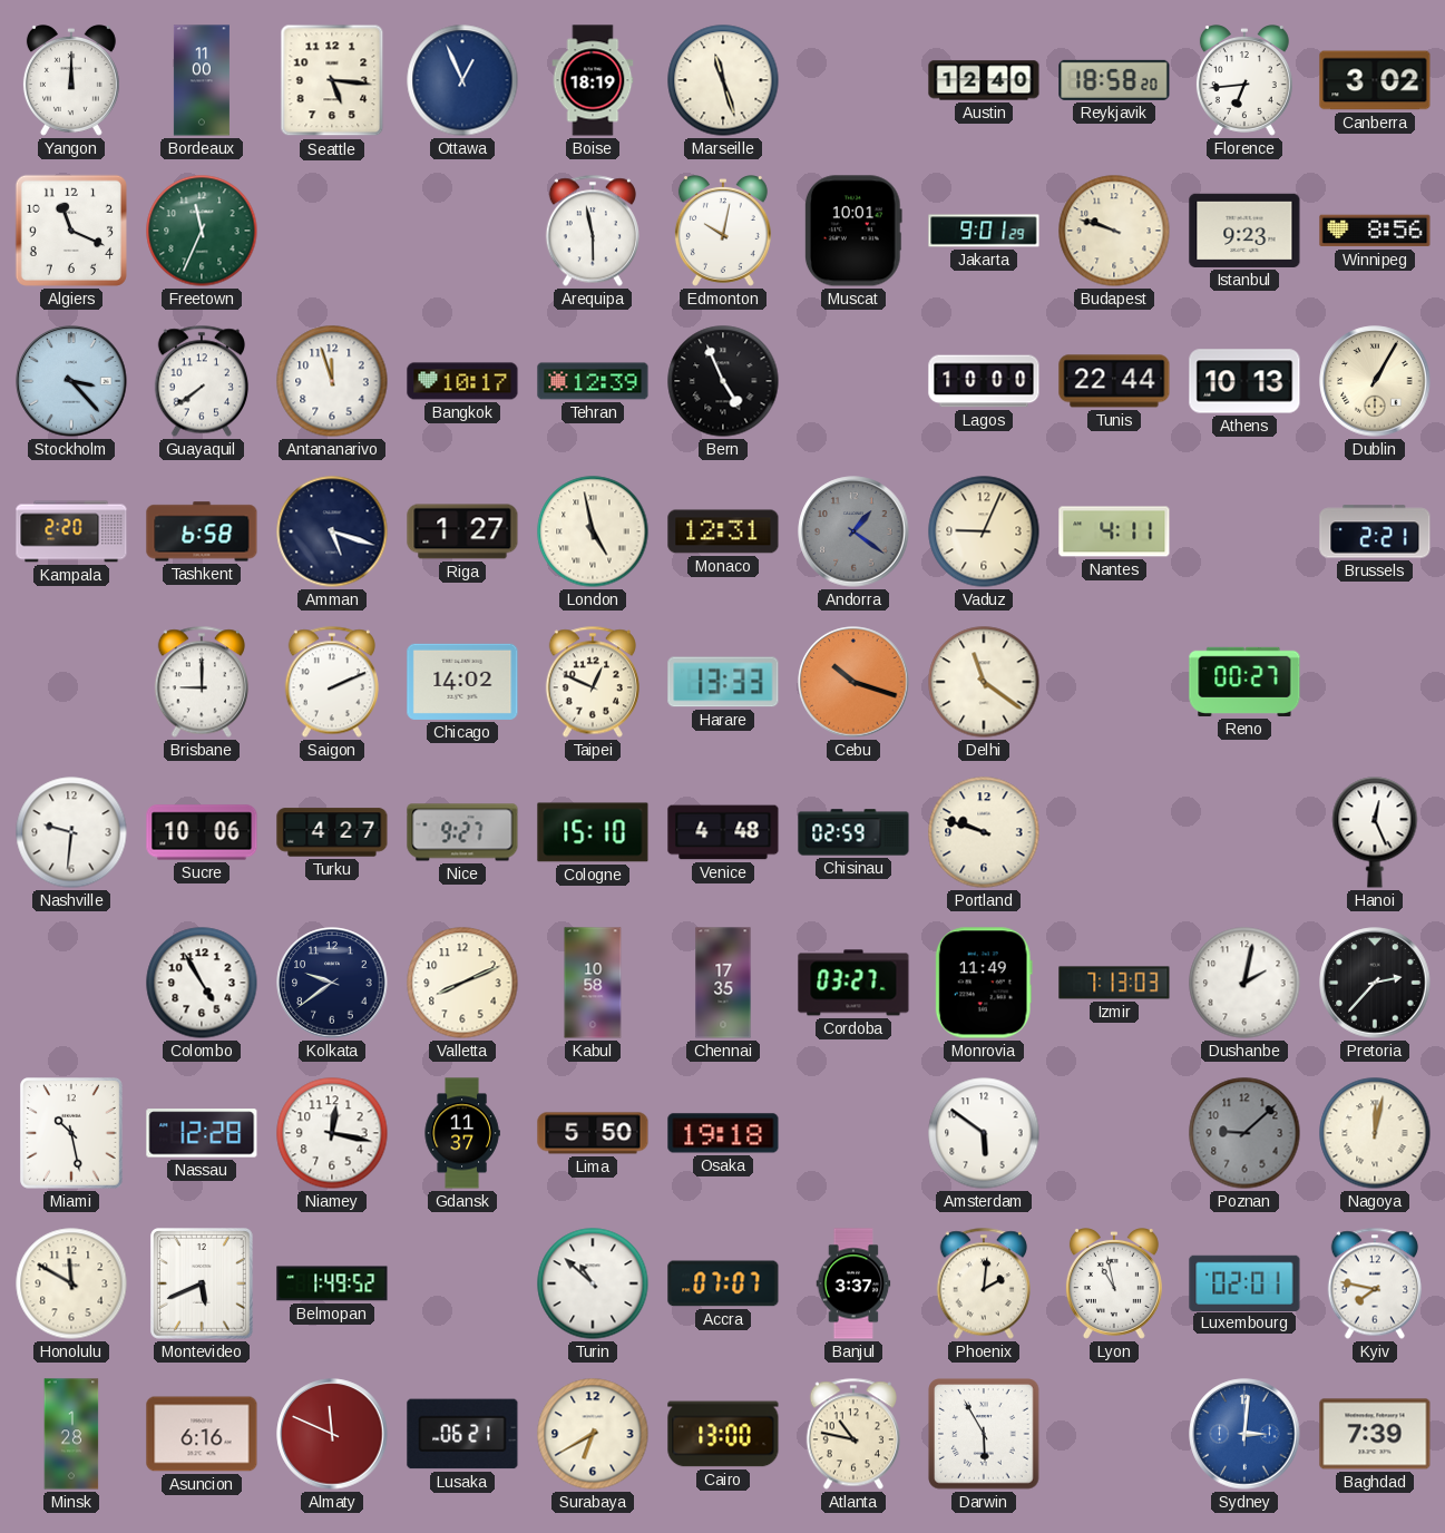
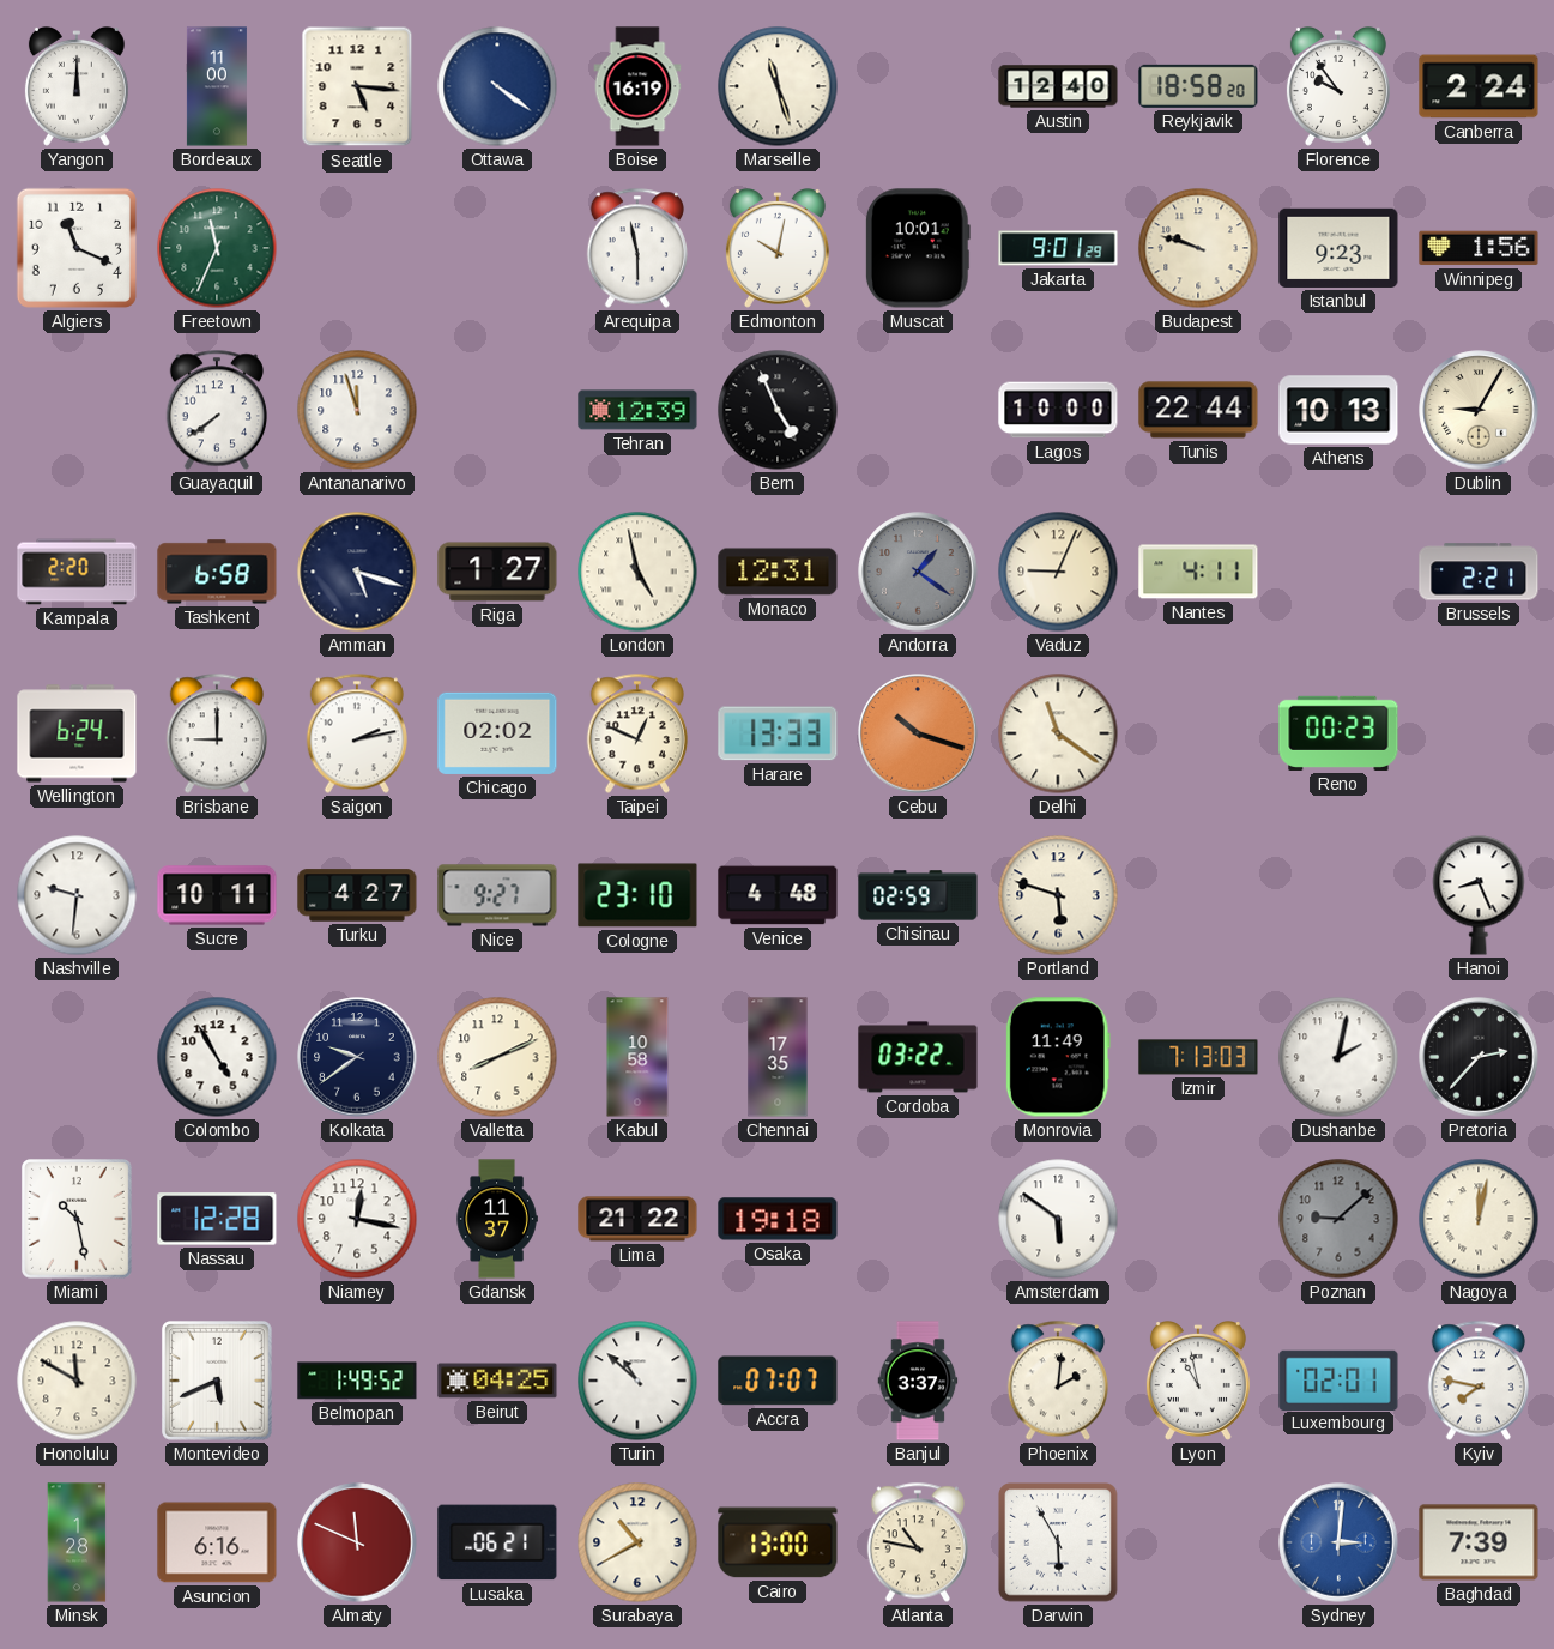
Ottawa: 12:56 -> 4:21 (497, 86)
Boise: 18:19 -> 16:19 (637, 86)
Florence: 6:44 -> 9:54 (1338, 87)
Canberra: 3:02 -> 2:24 (1479, 86)
Winnipeg: 8:56 -> 1:56 (1479, 248)
Stockholm: 3:23 -> none (71, 381)
Bangkok: 10:17 -> none (462, 381)
Dublin: 1:05 -> 9:05 (1479, 410)
Wellington: none -> 6:24 (77, 733)
Saigon: 2:11 -> 2:13 (357, 733)
Chicago: 14:02 -> 02:02 (497, 733)
Reno: 00:27 -> 00:23 (1338, 733)
Sucre: 10:06 -> 10:11 (217, 895)
Cologne: 15:10 -> 23:10 (637, 895)
Portland: 9:48 -> 5:48 (1058, 895)
Hanoi: 12:26 -> 8:26 (1479, 895)
Cordoba: 03:27 -> 03:22 (918, 1057)
Lima: 5:50 -> 21:22 (637, 1219)
Beirut: none -> 04:25 (497, 1381)
Surabaya: 6:40 -> 10:40 (637, 1542)
